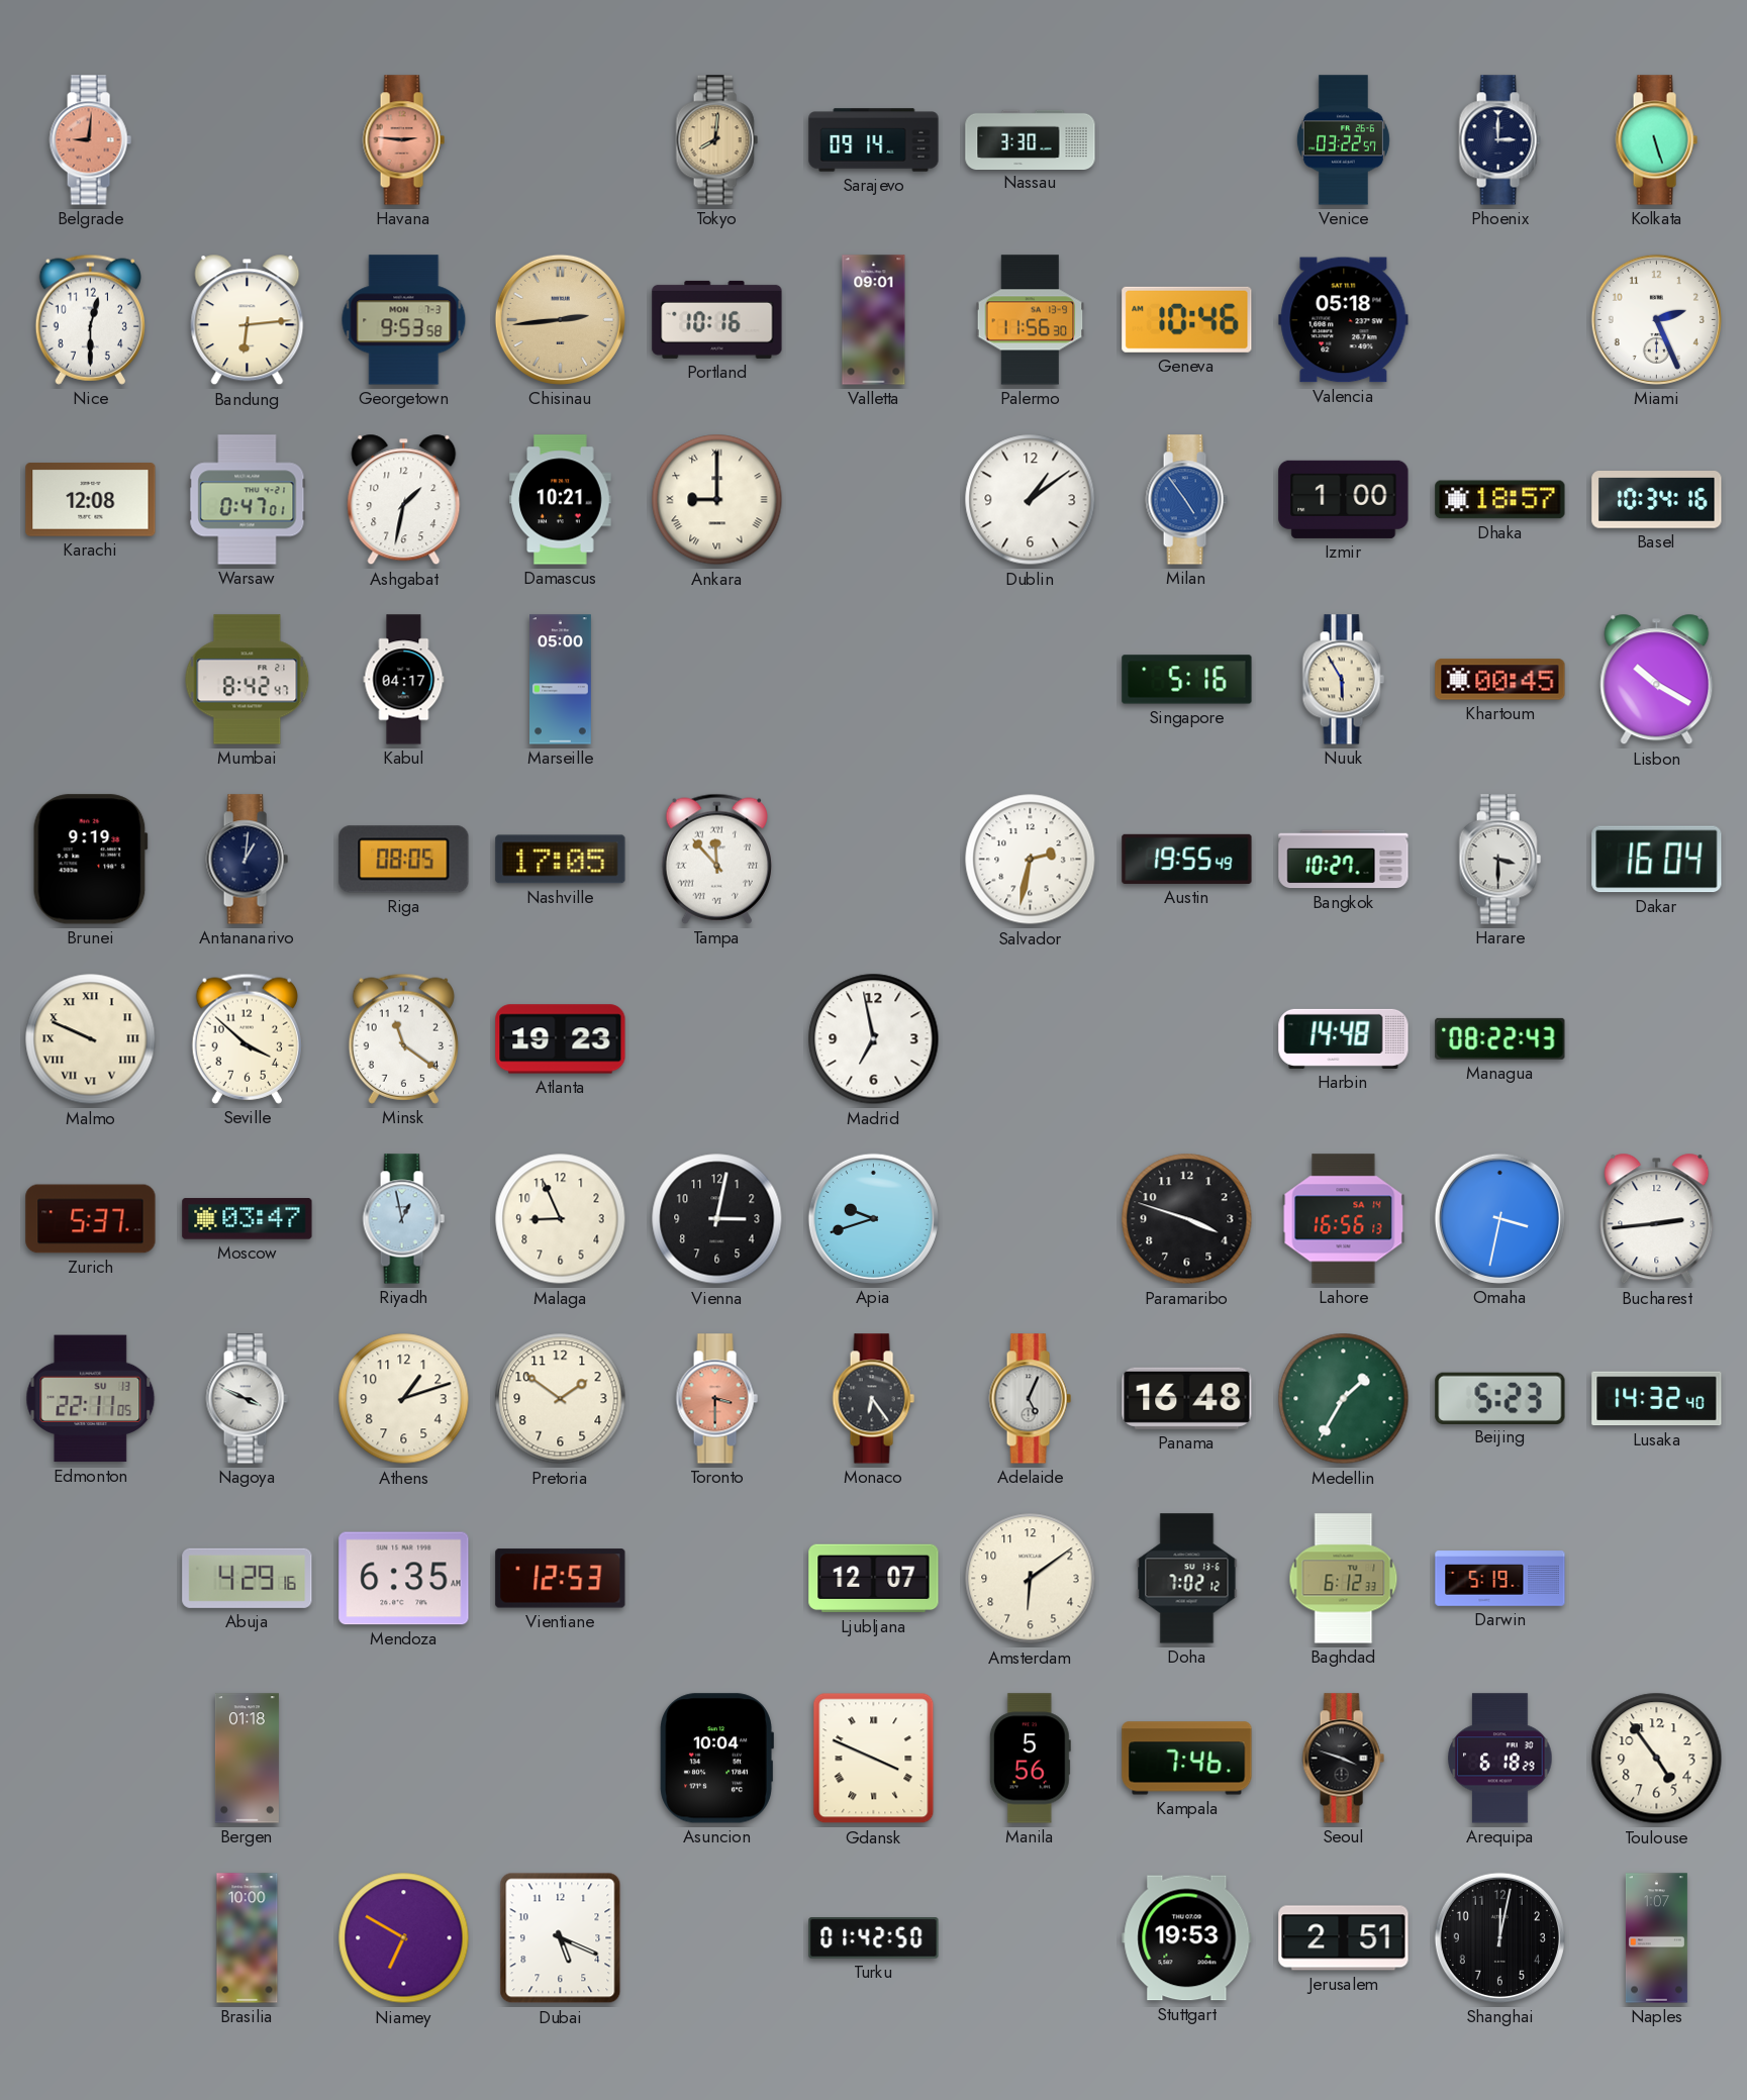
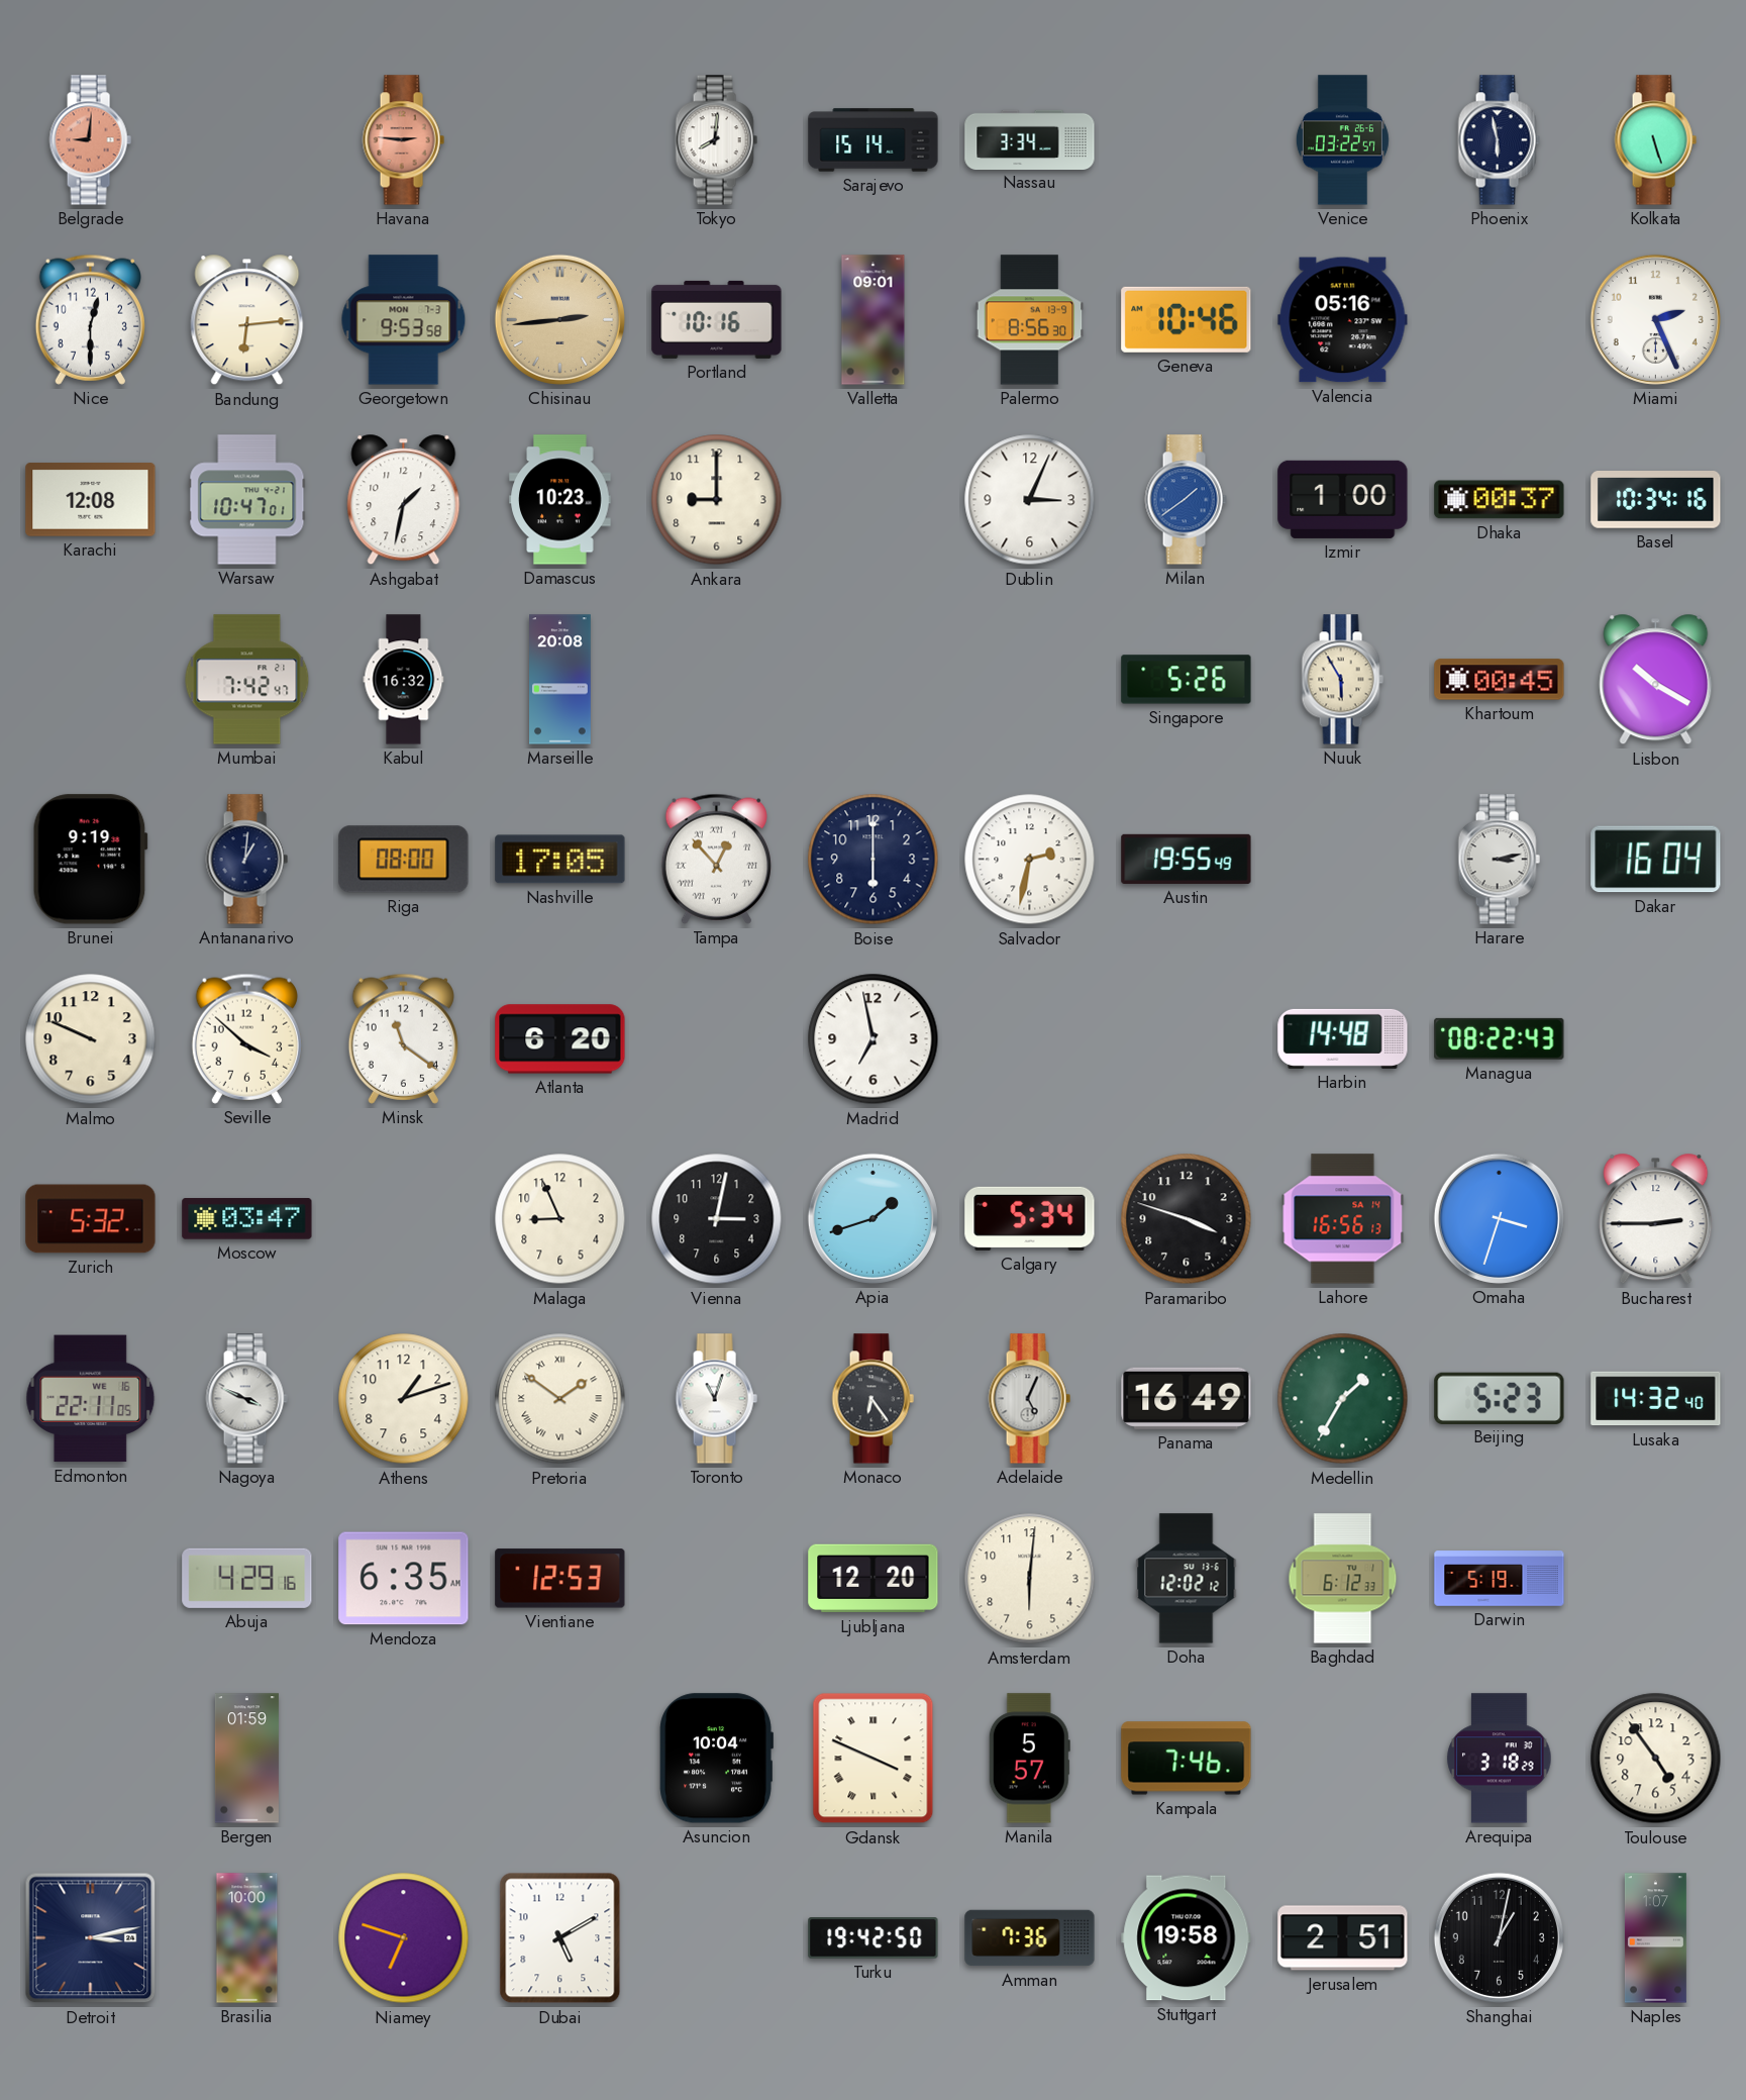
Tokyo dial: champagne -> white (716, 140)
Sarajevo: 09:14 -> 15:14 (874, 140)
Nassau: 3:30 -> 3:34 (1030, 139)
Phoenix: 3:00 -> 5:58 (1499, 140)
Palermo: 11:56 -> 8:56 (1030, 320)
Valencia: 05:18 -> 05:16 (1343, 320)
Warsaw: 0:47 -> 10:47 (247, 500)
Damascus: 10:21 -> 10:23 (560, 500)
Ankara numerals: Roman -> Arabic (717, 500)
Dublin: 1:09 -> 3:04 (1030, 500)
Milan: 4:54 -> 1:39 (1186, 500)
Dhaka: 18:57 -> 00:37 (1500, 500)
Mumbai: 8:42 -> 7:42 (247, 680)
Kabul: 04:17 -> 16:32 (404, 680)
Marseille: 05:00 -> 20:08 (560, 680)
Singapore: 5:16 -> 5:26 (1187, 680)
Riga: 08:05 -> 08:00 (404, 860)
Tampa: 11:53 -> 12:53 (716, 859)
Boise: none -> 6:00 (874, 860)
Bangkok: 10:27 -> none (1344, 860)
Harare: 3:30 -> 3:13 (1499, 860)
Malmo numerals: Roman -> Arabic (91, 1039)
Atlanta: 19:23 -> 6:20 (560, 1039)
Zurich: 5:37 -> 5:32 (91, 1219)
Riyadh: 12:58 -> none (403, 1219)
Apia: 9:42 -> 1:42 (872, 1218)
Calgary: none -> 5:34 (1030, 1218)
Omaha: 3:32 -> 3:33 (1499, 1218)
Bucharest: 2:44 -> 2:45 (1656, 1219)
Edmonton date: SU 13 -> WE 16 (91, 1399)
Pretoria numerals: Arabic -> Roman (560, 1399)
Toronto: 3:30 -> 11:03 (716, 1399)
Toronto dial: salmon -> white (716, 1399)
Panama: 16:48 -> 16:49 (1187, 1398)
Ljubljana: 12:07 -> 12:20 (874, 1579)
Amsterdam: 6:09 -> 6:01 (1030, 1579)
Doha: 7:02 -> 12:02 (1187, 1579)
Bergen: 01:18 -> 01:59 (246, 1759)
Manila: 5:56 -> 5:57 (1029, 1759)
Seoul: 3:48 -> none (1343, 1759)
Arequipa: 6:18 -> 3:18 (1500, 1759)
Detroit: none -> 3:13 (91, 1938)
Niamey: 6:50 -> 6:48 (404, 1938)
Dubai: 5:19 -> 5:10 (560, 1938)
Turku: 01:42 -> 19:42 (874, 1938)
Amman: none -> 7:36 (1030, 1938)
Stuttgart: 19:53 -> 19:58 (1187, 1938)
Shanghai: 12:02 -> 1:02 (1499, 1937)
